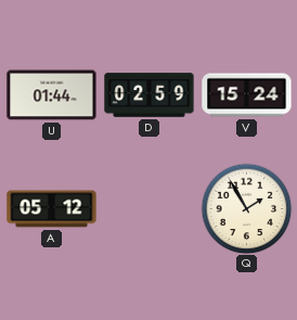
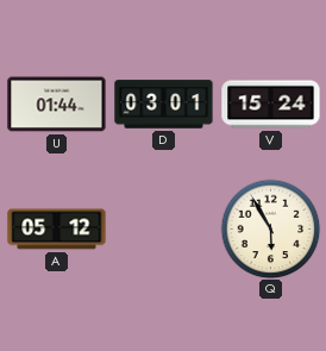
D: 02:59 -> 03:01 (164, 105)
Q: 1:55 -> 5:55 (270, 228)
